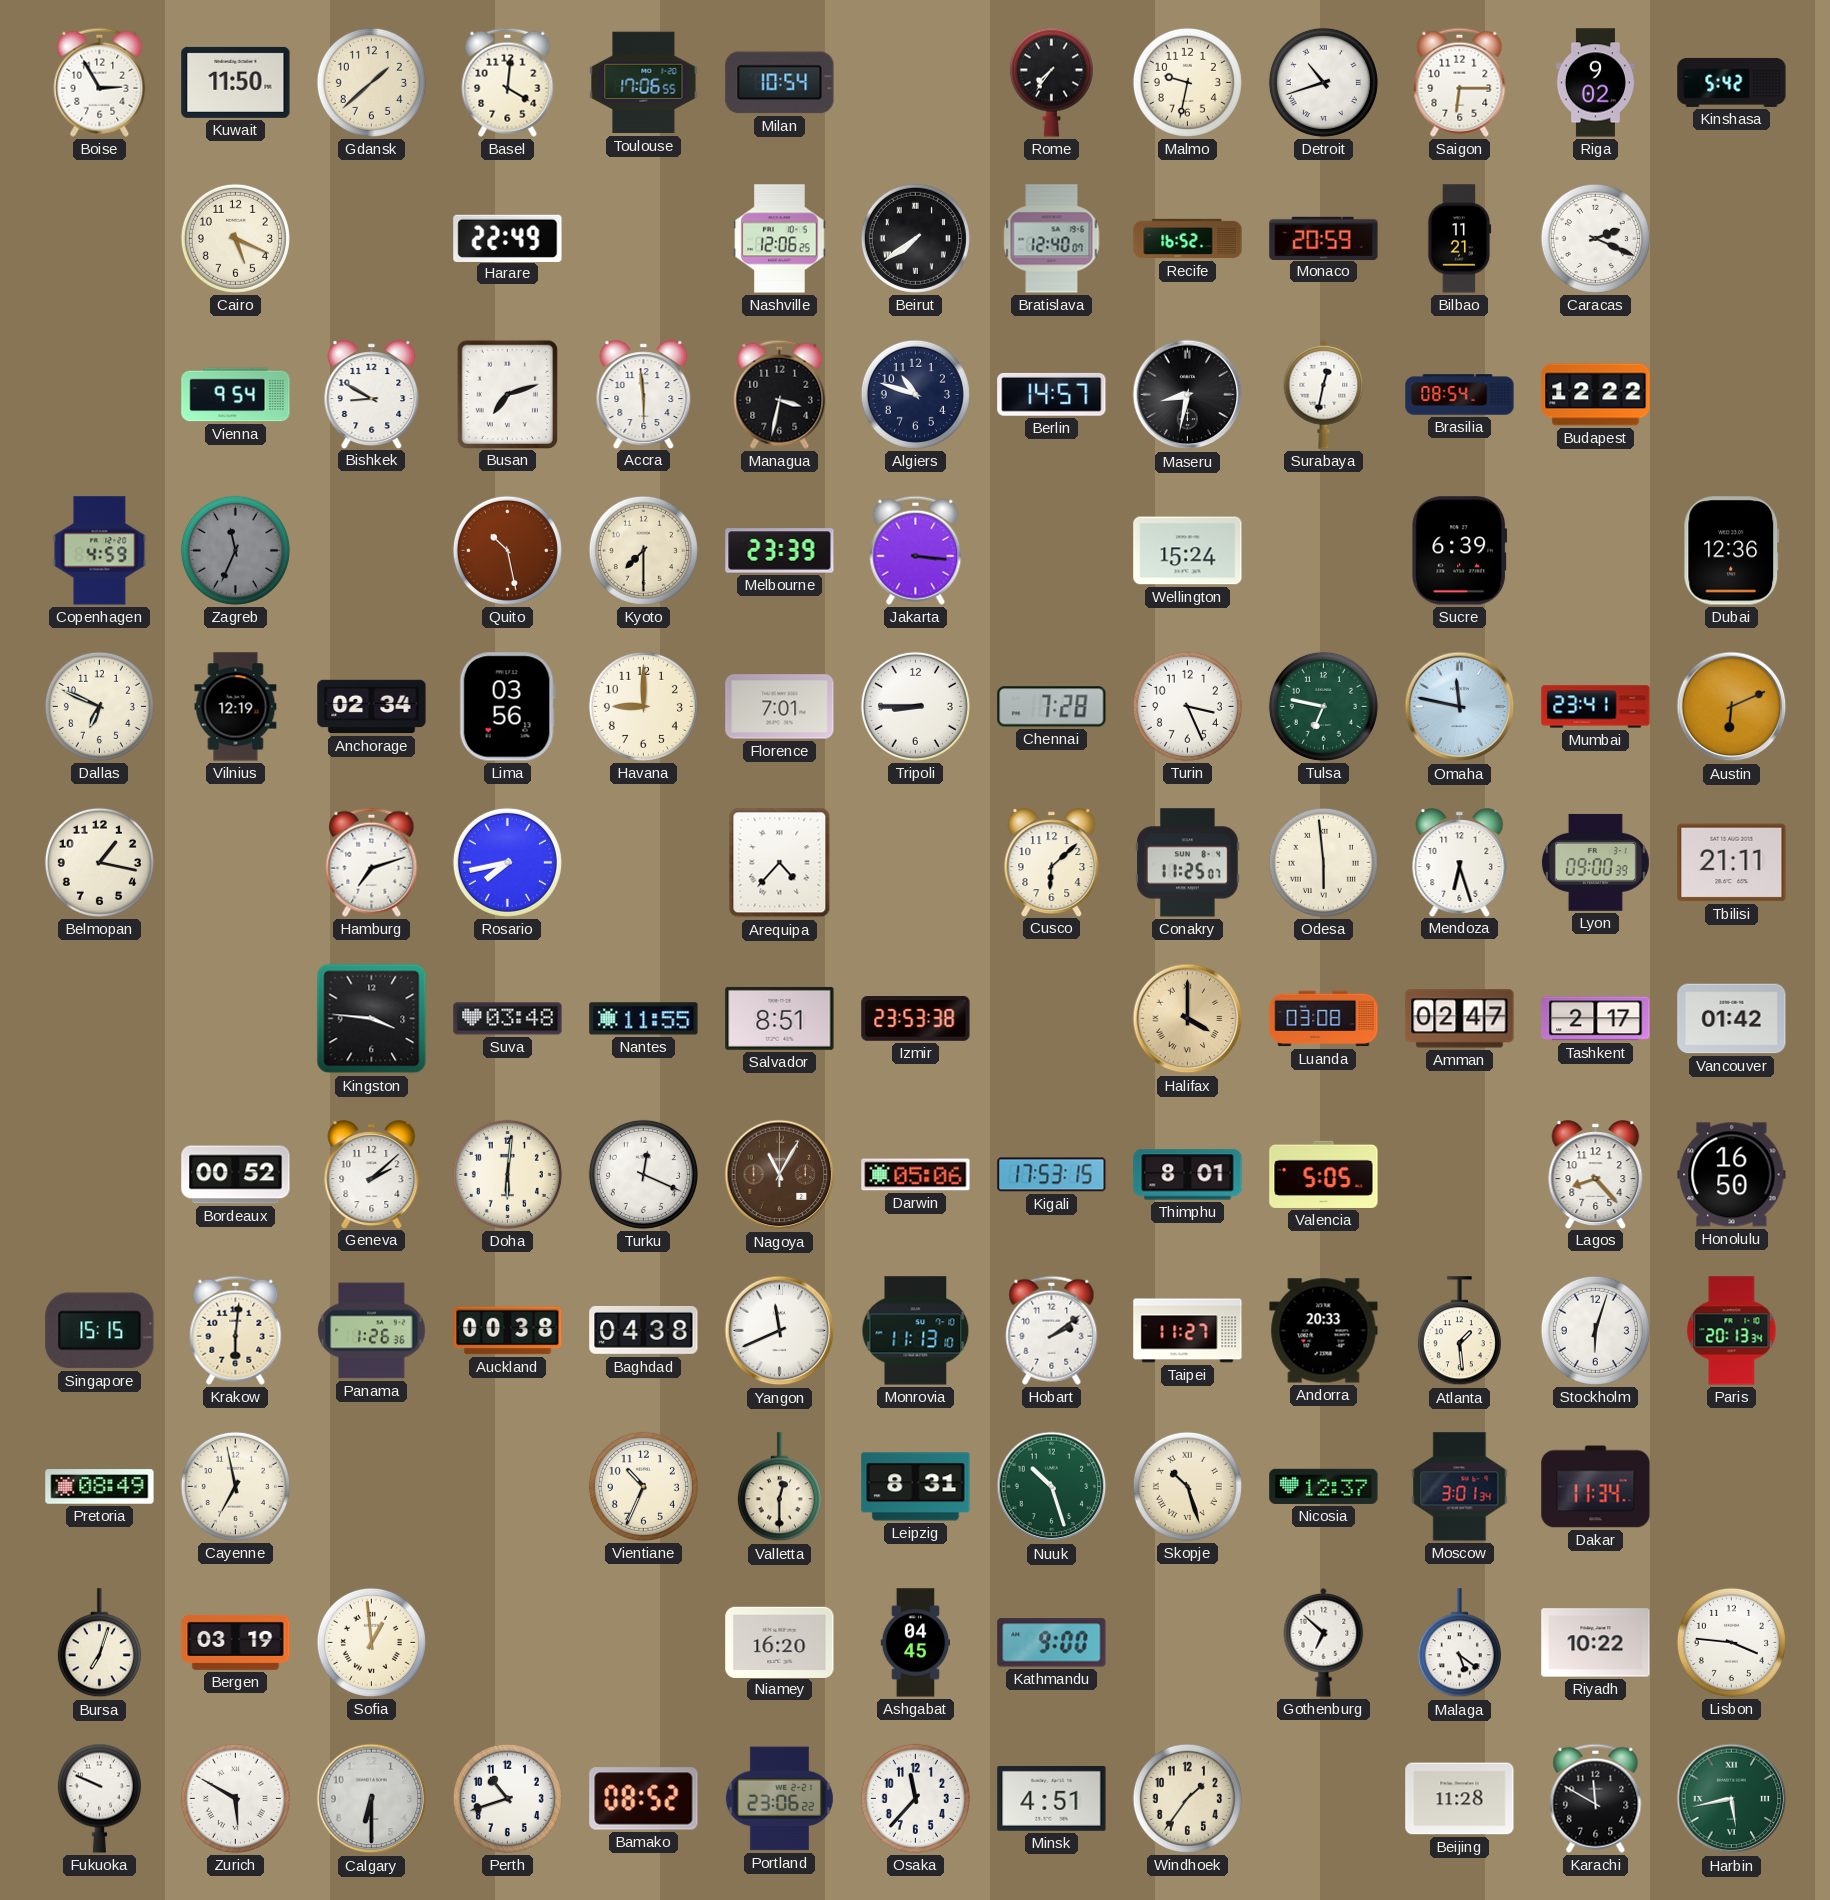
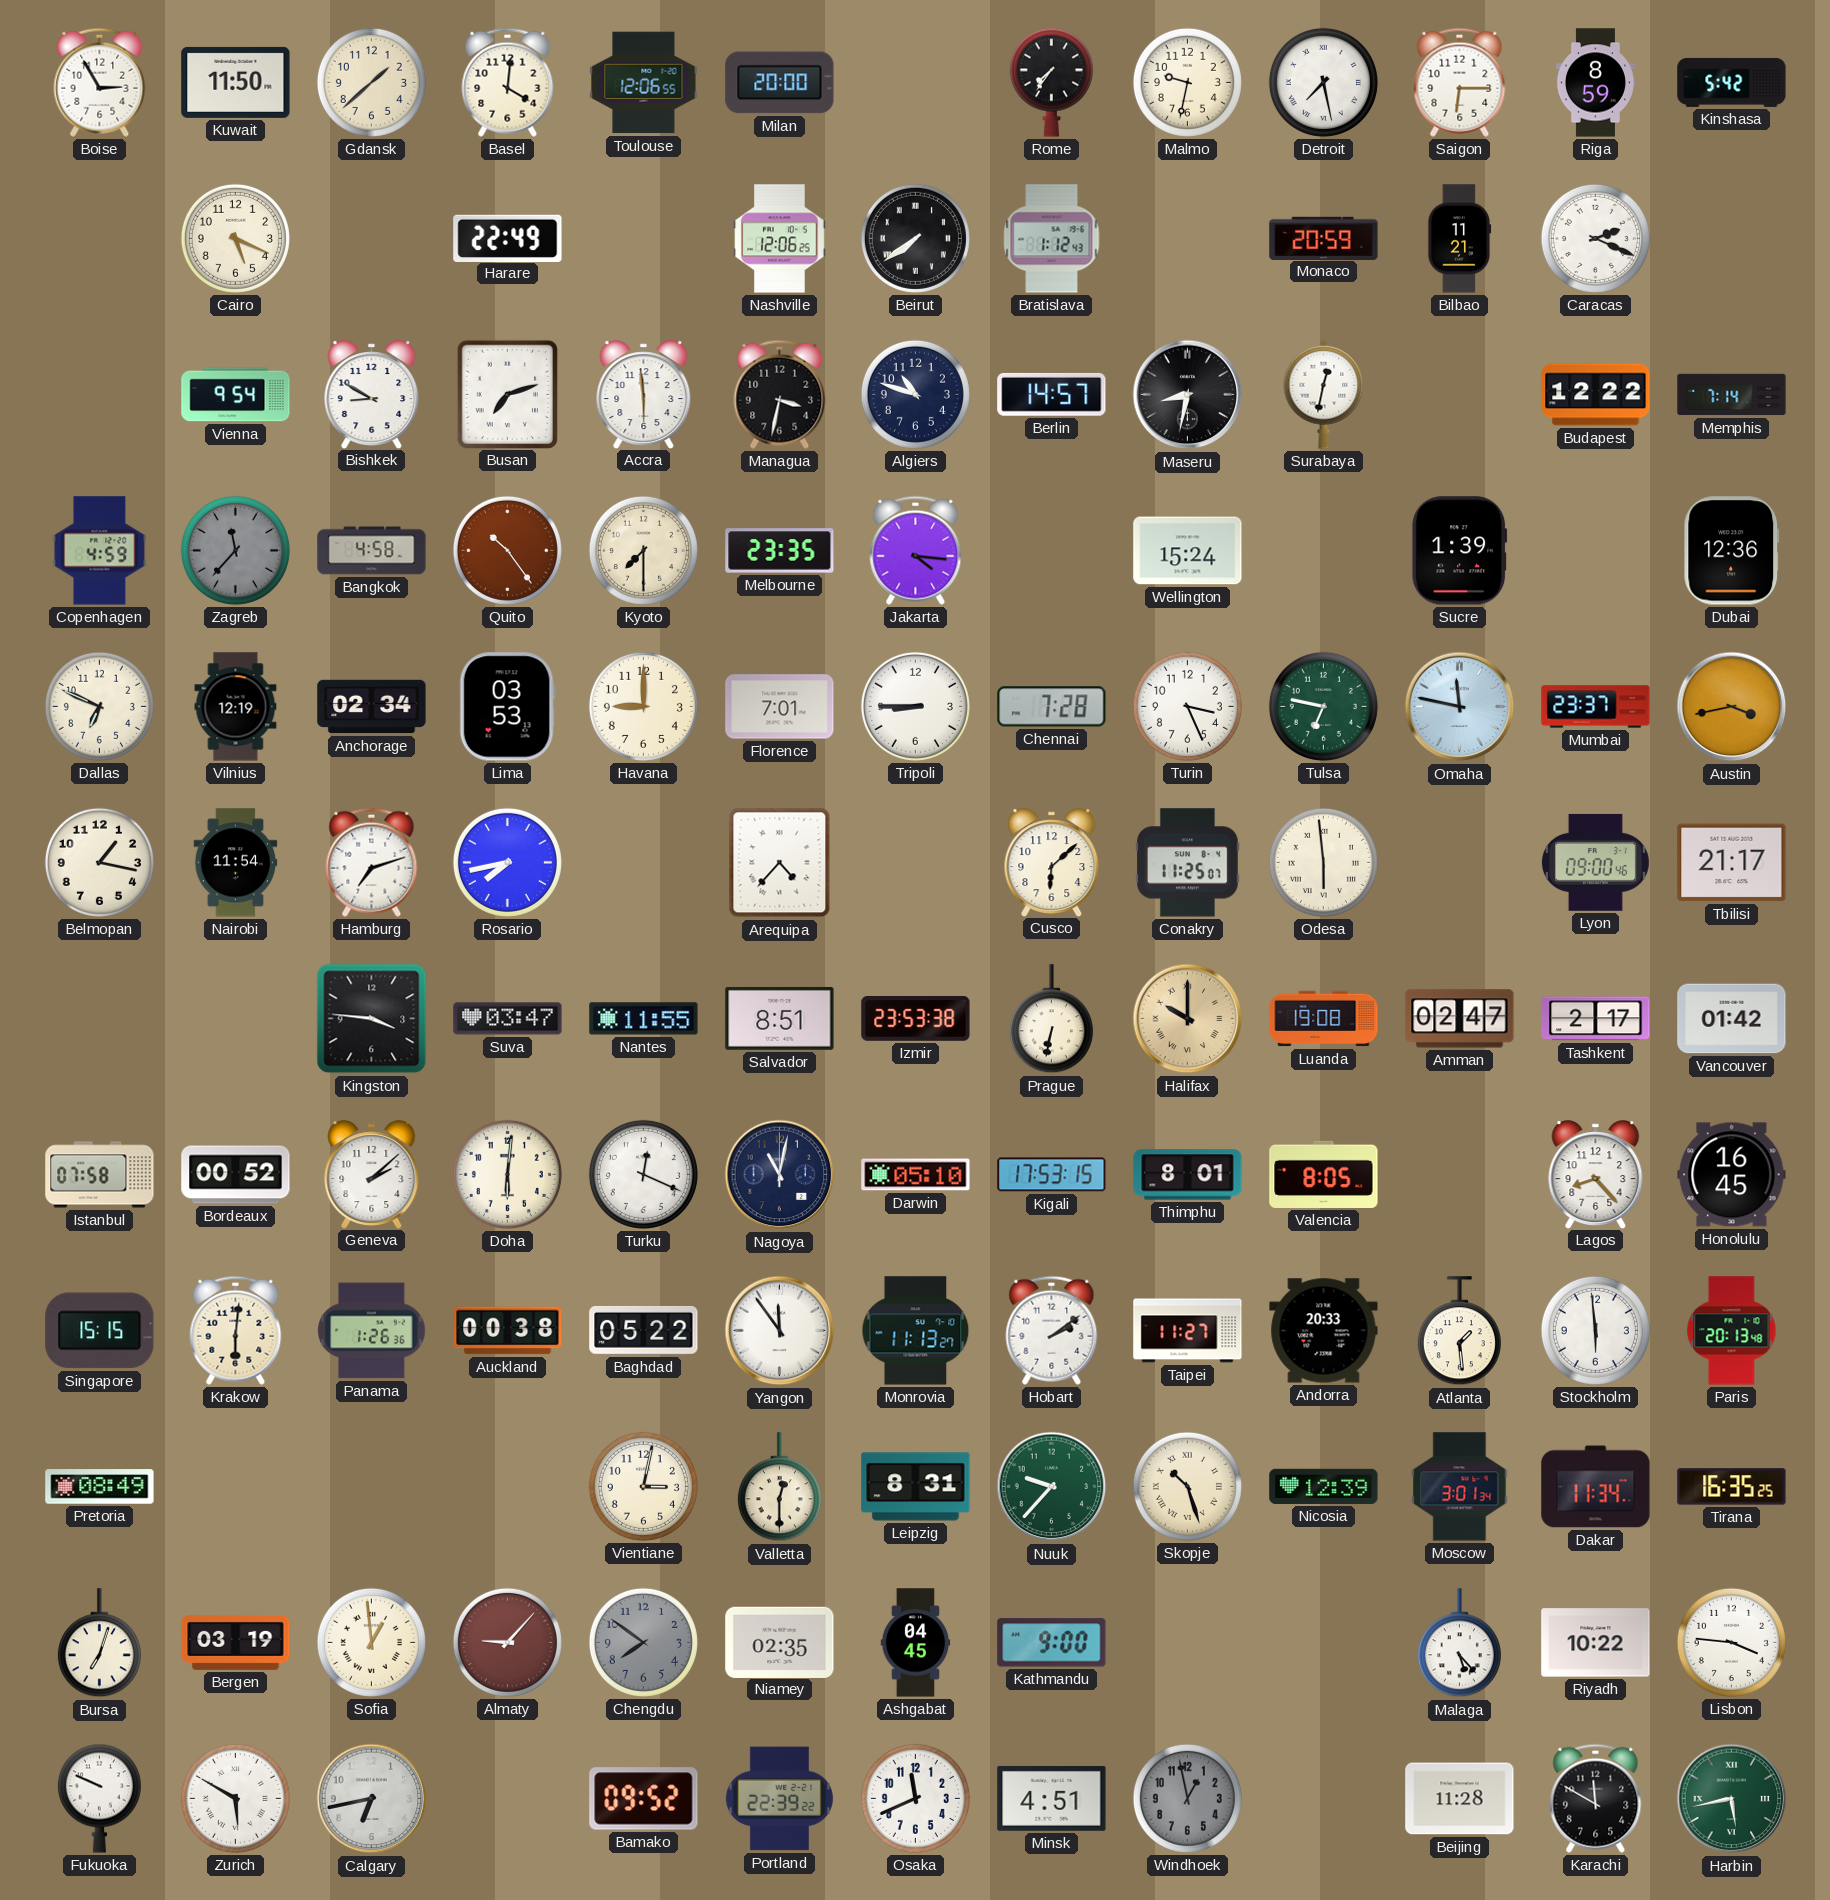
Toulouse: 17:06 -> 12:06 (644, 83)
Milan: 10:54 -> 20:00 (780, 83)
Detroit: 10:42 -> 7:28 (1323, 82)
Riga: 9:02 -> 8:59 (1595, 83)
Bratislava: 12:40 -> 1:12 (1052, 239)
Recife: 16:52 -> none (1188, 239)
Brasilia: 08:54 -> none (1460, 395)
Memphis: none -> 7:14 (1732, 395)
Zagreb: 11:34 -> 11:37 (235, 550)
Bangkok: none -> 4:58 (372, 551)
Quito: 10:28 -> 10:24 (507, 550)
Melbourne: 23:39 -> 23:35 (780, 551)
Jakarta: 3:16 -> 4:16 (916, 550)
Sucre: 6:39 -> 1:39 (1460, 551)
Lima: 03:56 -> 03:53 (507, 707)
Mumbai: 23:41 -> 23:37 (1596, 707)
Austin: 6:11 -> 3:43 (1732, 707)
Nairobi: none -> 11:54 (236, 863)
Mendoza: 6:27 -> none (1460, 862)
Lyon: 09:00:39 -> 09:00:46 (1595, 862)
Tbilisi: 21:11 -> 21:17 (1732, 863)
Suva: 03:48 -> 03:47 (508, 1019)
Prague: none -> 6:32 (1051, 1019)
Halifax: 4:00 -> 10:00 (1188, 1019)
Luanda: 03:08 -> 19:08 (1324, 1019)
Istanbul: none -> 07:58 (100, 1175)
Nagoya: 11:05 -> 11:02 (780, 1175)
Nagoya dial: brown -> navy (780, 1175)
Darwin: 05:06 -> 05:10 (916, 1175)
Valencia: 5:05 -> 8:05 (1324, 1174)
Honolulu: 16:50 -> 16:45 (1732, 1175)
Baghdad: 04:38 -> 05:22 (644, 1331)
Yangon: 11:41 -> 11:54 (780, 1331)
Monrovia: 11:13:10 -> 11:13:27 (916, 1331)
Stockholm: 6:03 -> 5:59 (1595, 1330)
Paris: 20:13:34 -> 20:13:48 (1732, 1331)
Cayenne: 6:58 -> none (235, 1486)
Vientiane: 10:34 -> 3:02 (643, 1486)
Nuuk: 10:27 -> 9:37 (1052, 1487)
Nicosia: 12:37 -> 12:39 (1324, 1486)
Tirana: none -> 16:35 (1732, 1487)
Almaty: none -> 9:07 (507, 1642)
Chengdu: none -> 7:51 (643, 1642)
Niamey: 16:20 -> 02:35 (780, 1642)
Gothenburg: 6:52 -> none (1324, 1642)
Malaga: 5:21 -> 5:23 (1459, 1643)
Calgary: 6:30 -> 6:43 (372, 1799)
Perth: 10:42 -> none (507, 1798)
Bamako: 08:52 -> 09:52 (644, 1799)
Portland: 23:06 -> 22:39 (779, 1799)
Osaka: 11:37 -> 11:41 (915, 1798)
Windhoek: 1:36 -> 12:58 (1187, 1798)
Windhoek dial: cream -> grey (1187, 1798)
